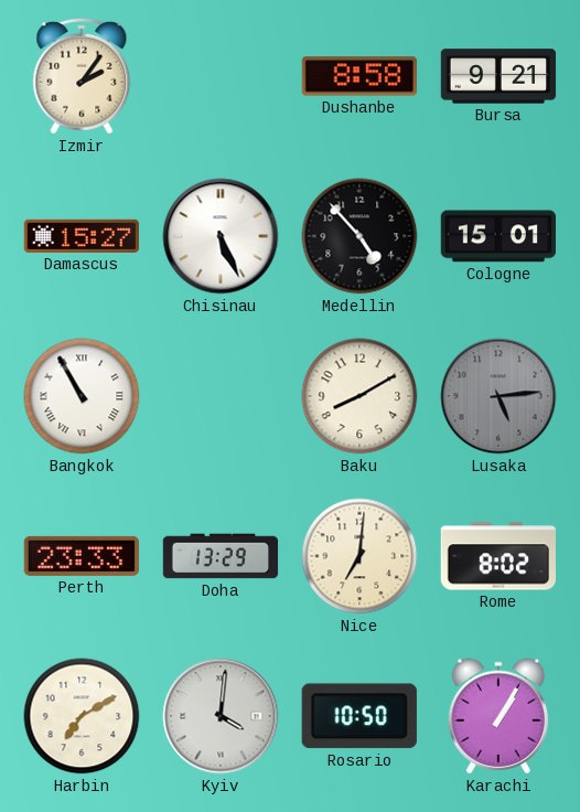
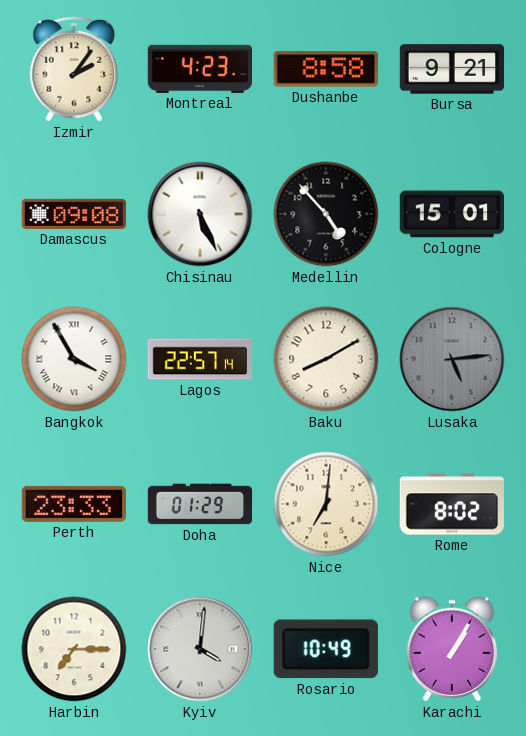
Montreal: none -> 4:23 (199, 69)
Damascus: 15:27 -> 09:08 (73, 214)
Bangkok: 10:55 -> 3:55 (74, 359)
Lagos: none -> 22:57 (200, 359)
Doha: 13:29 -> 01:29 (200, 504)
Harbin: 7:10 -> 7:15 (74, 649)
Rosario: 10:50 -> 10:49 (326, 649)
